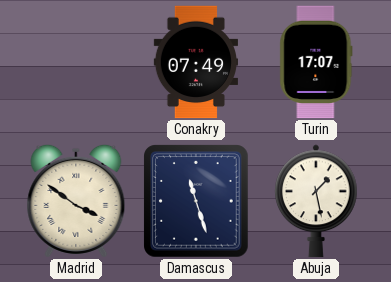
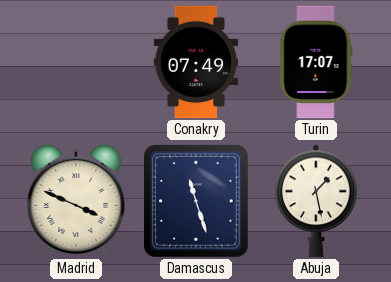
Madrid: 3:51 -> 3:49 (76, 201)
